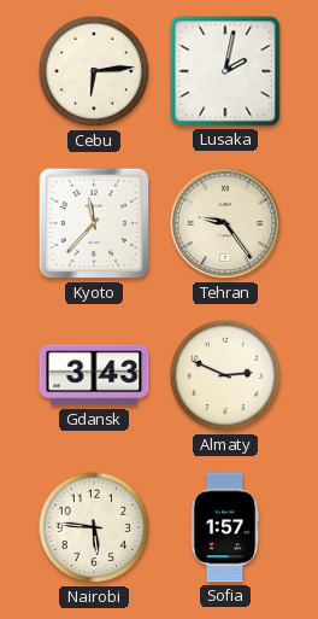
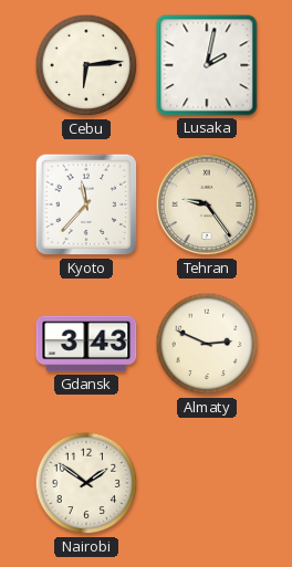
Nairobi: 5:46 -> 1:51 (86, 483)
Sofia: 1:57 -> none (225, 527)
